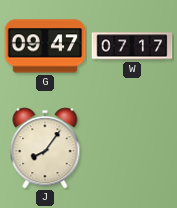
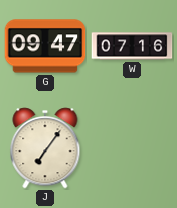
W: 07:17 -> 07:16 (132, 46)
J: 8:06 -> 7:06 (45, 148)
